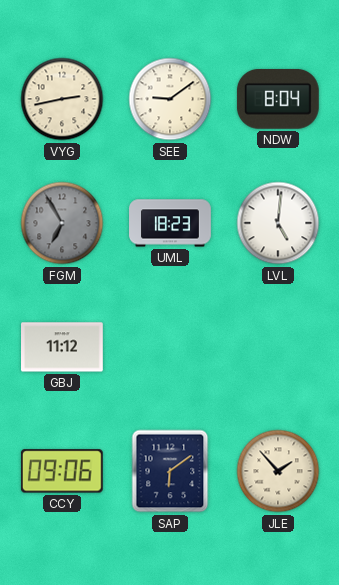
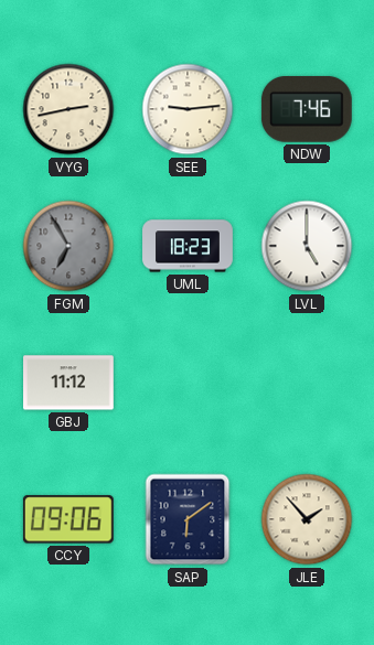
SEE: 9:09 -> 9:14 (188, 109)
NDW: 8:04 -> 7:46 (307, 109)
LVL: 5:01 -> 5:00 (307, 246)
